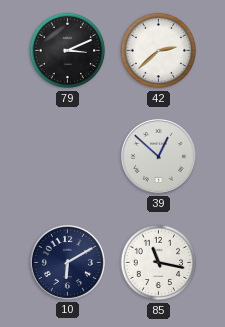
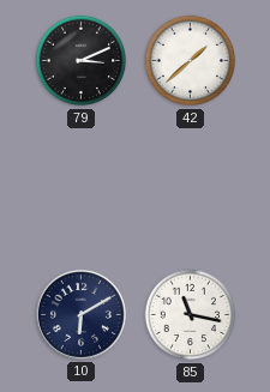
42: 2:38 -> 1:38 (191, 61)
39: 12:52 -> none (158, 156)
